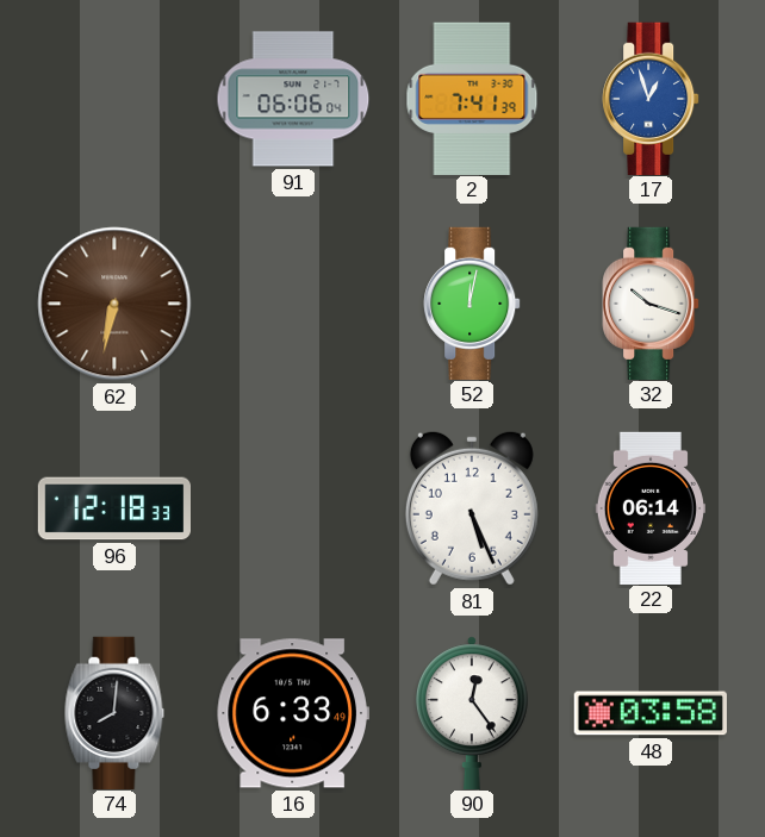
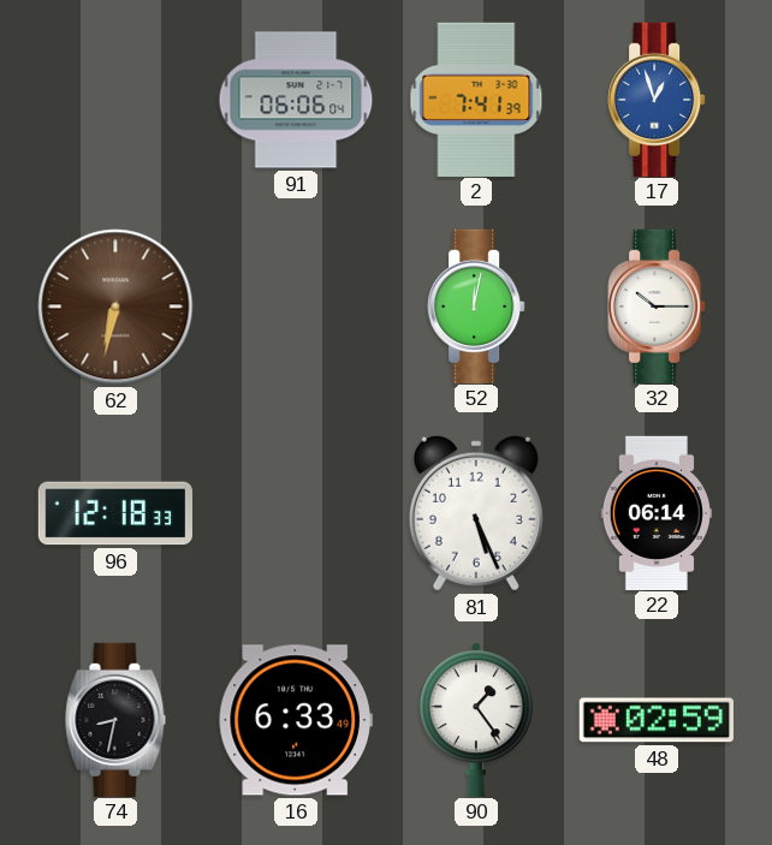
32: 10:18 -> 10:15 (657, 305)
74: 8:01 -> 8:32 (115, 719)
90: 12:24 -> 1:24 (476, 719)
48: 03:58 -> 02:59 (657, 720)
